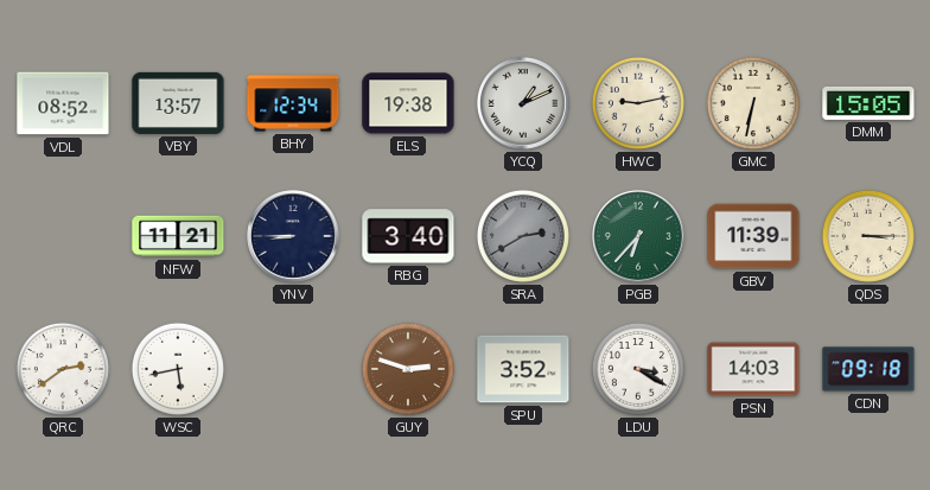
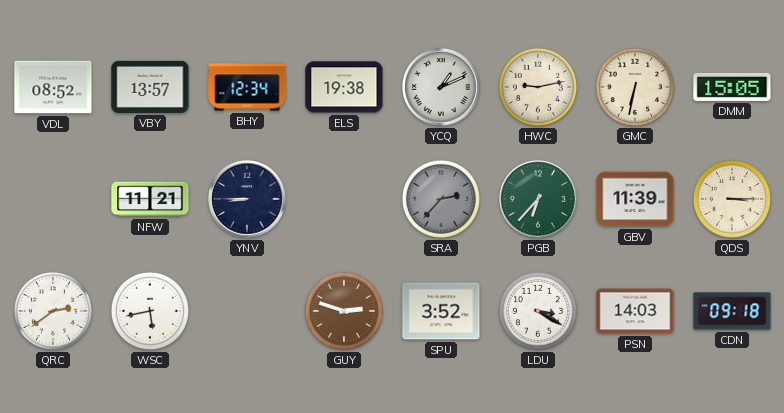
RBG: 3:40 -> none (408, 236)
SRA: 2:40 -> 2:37 (441, 199)
